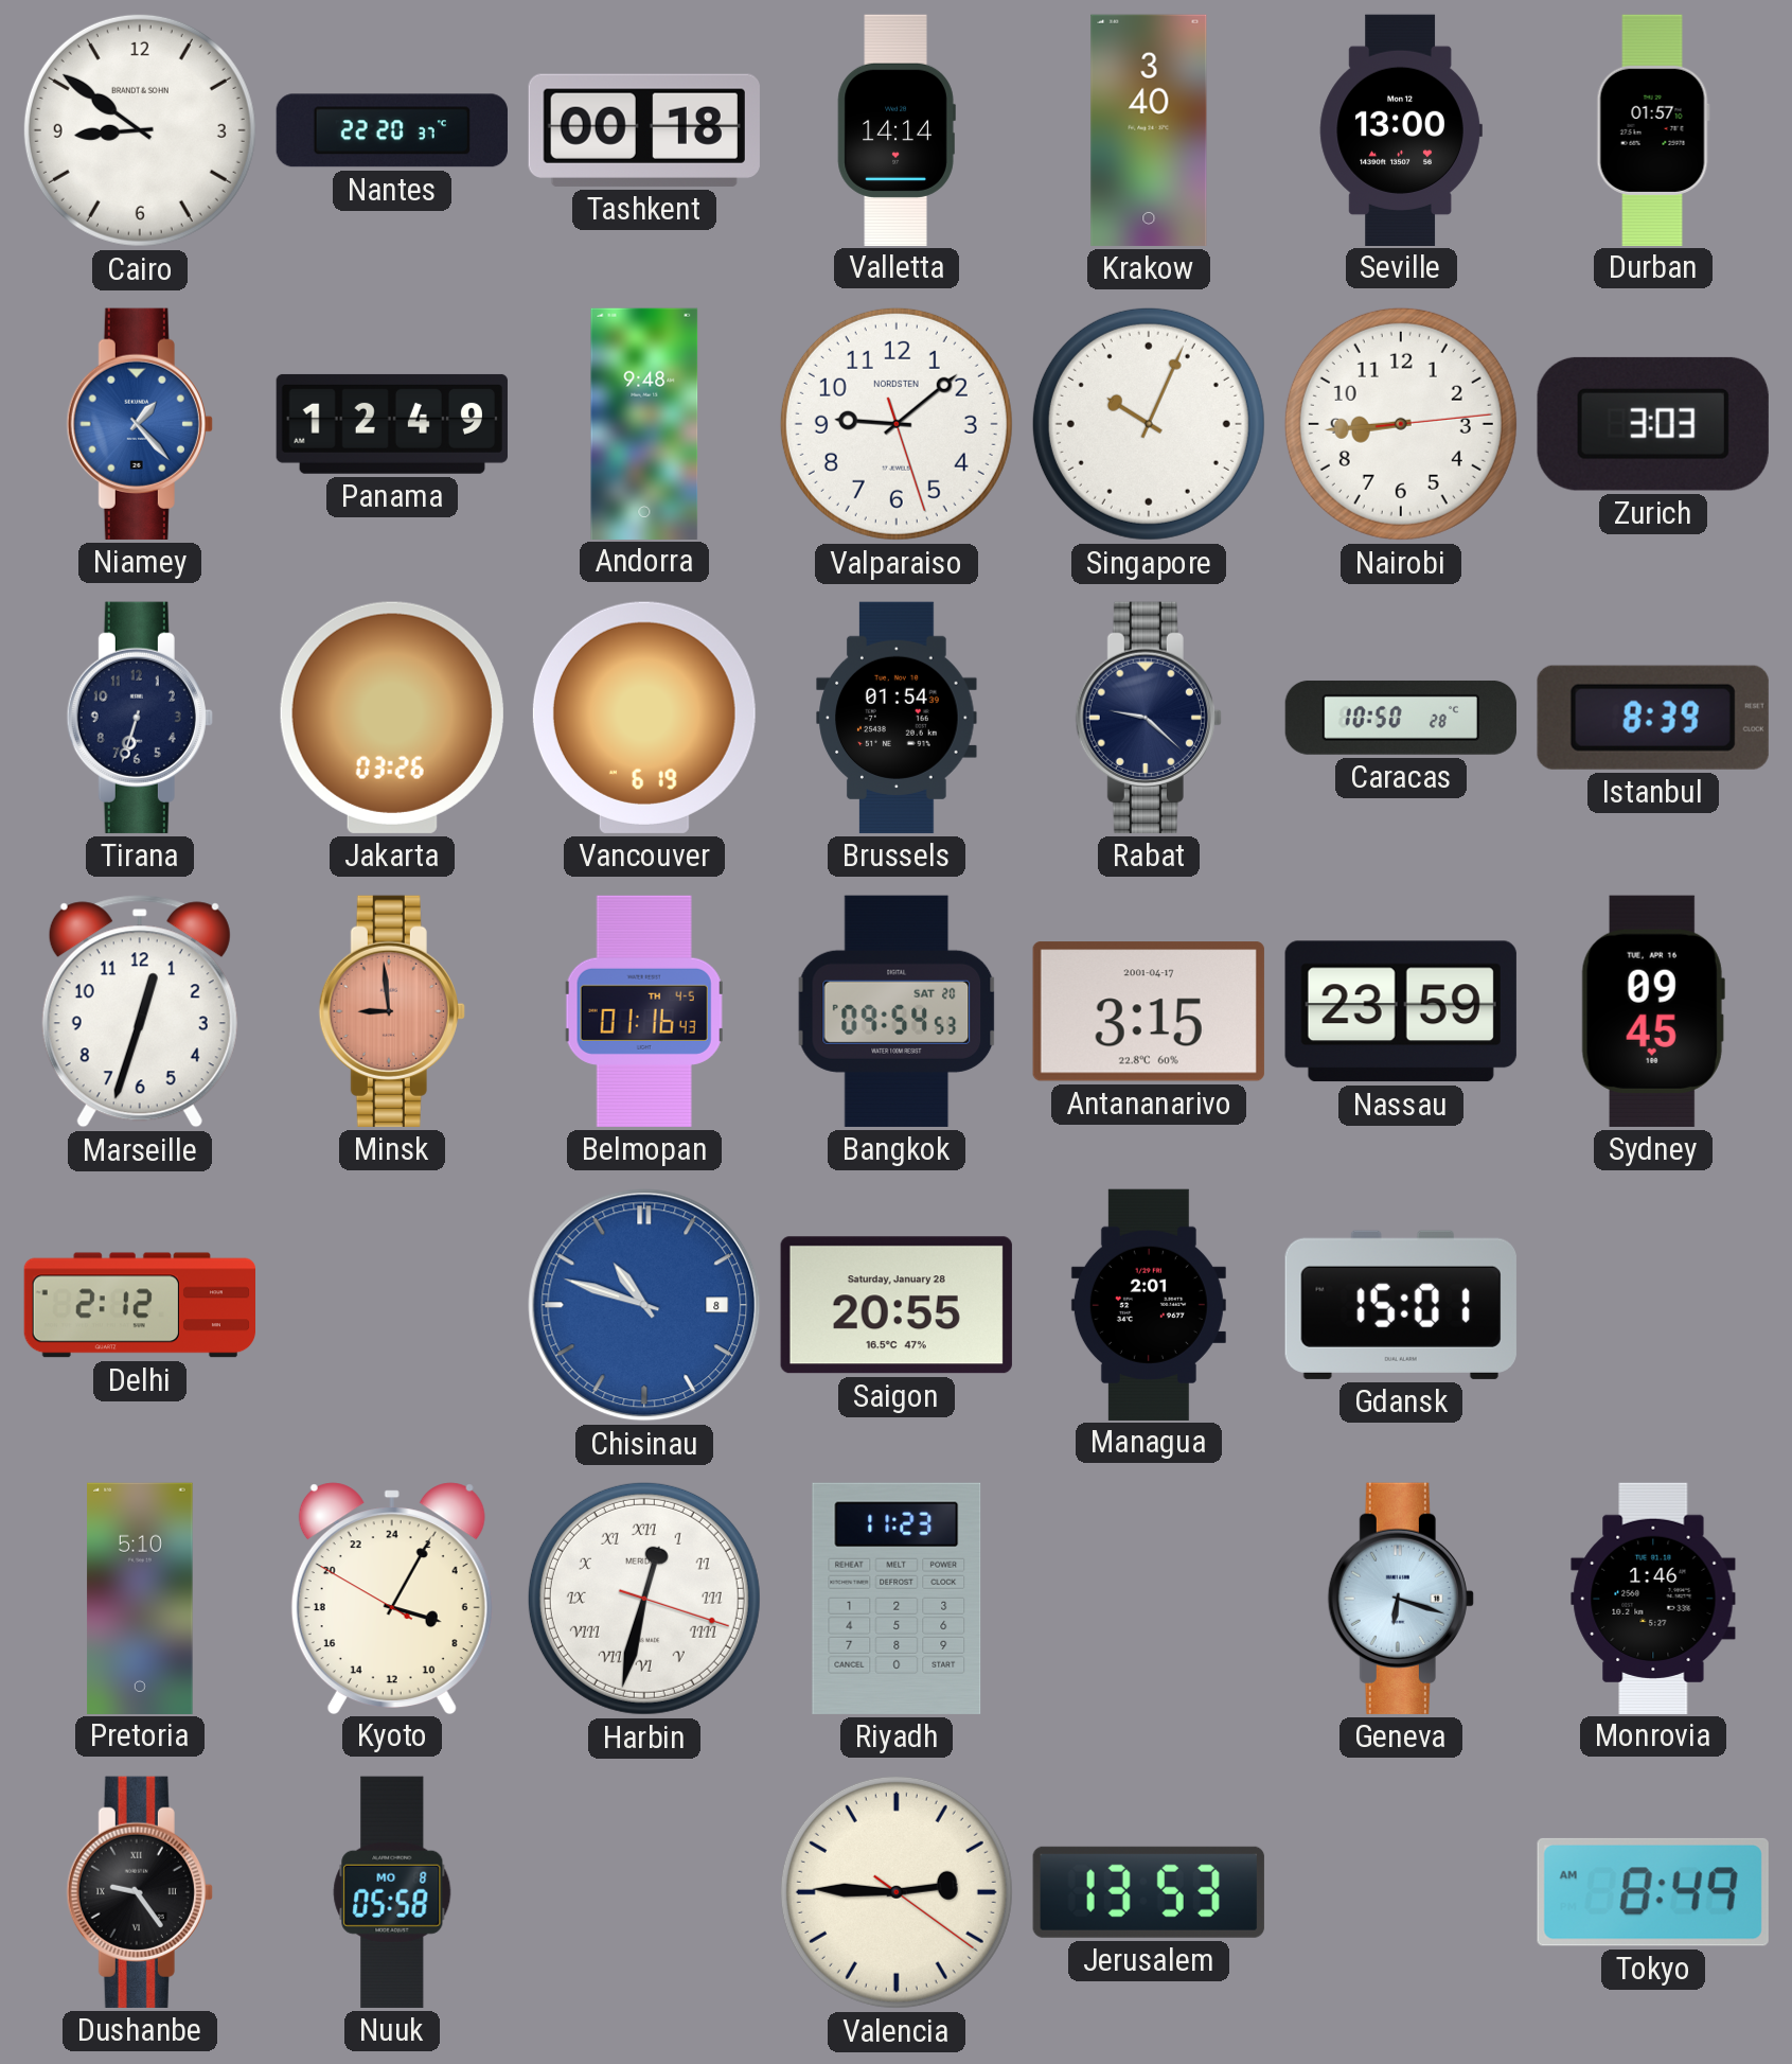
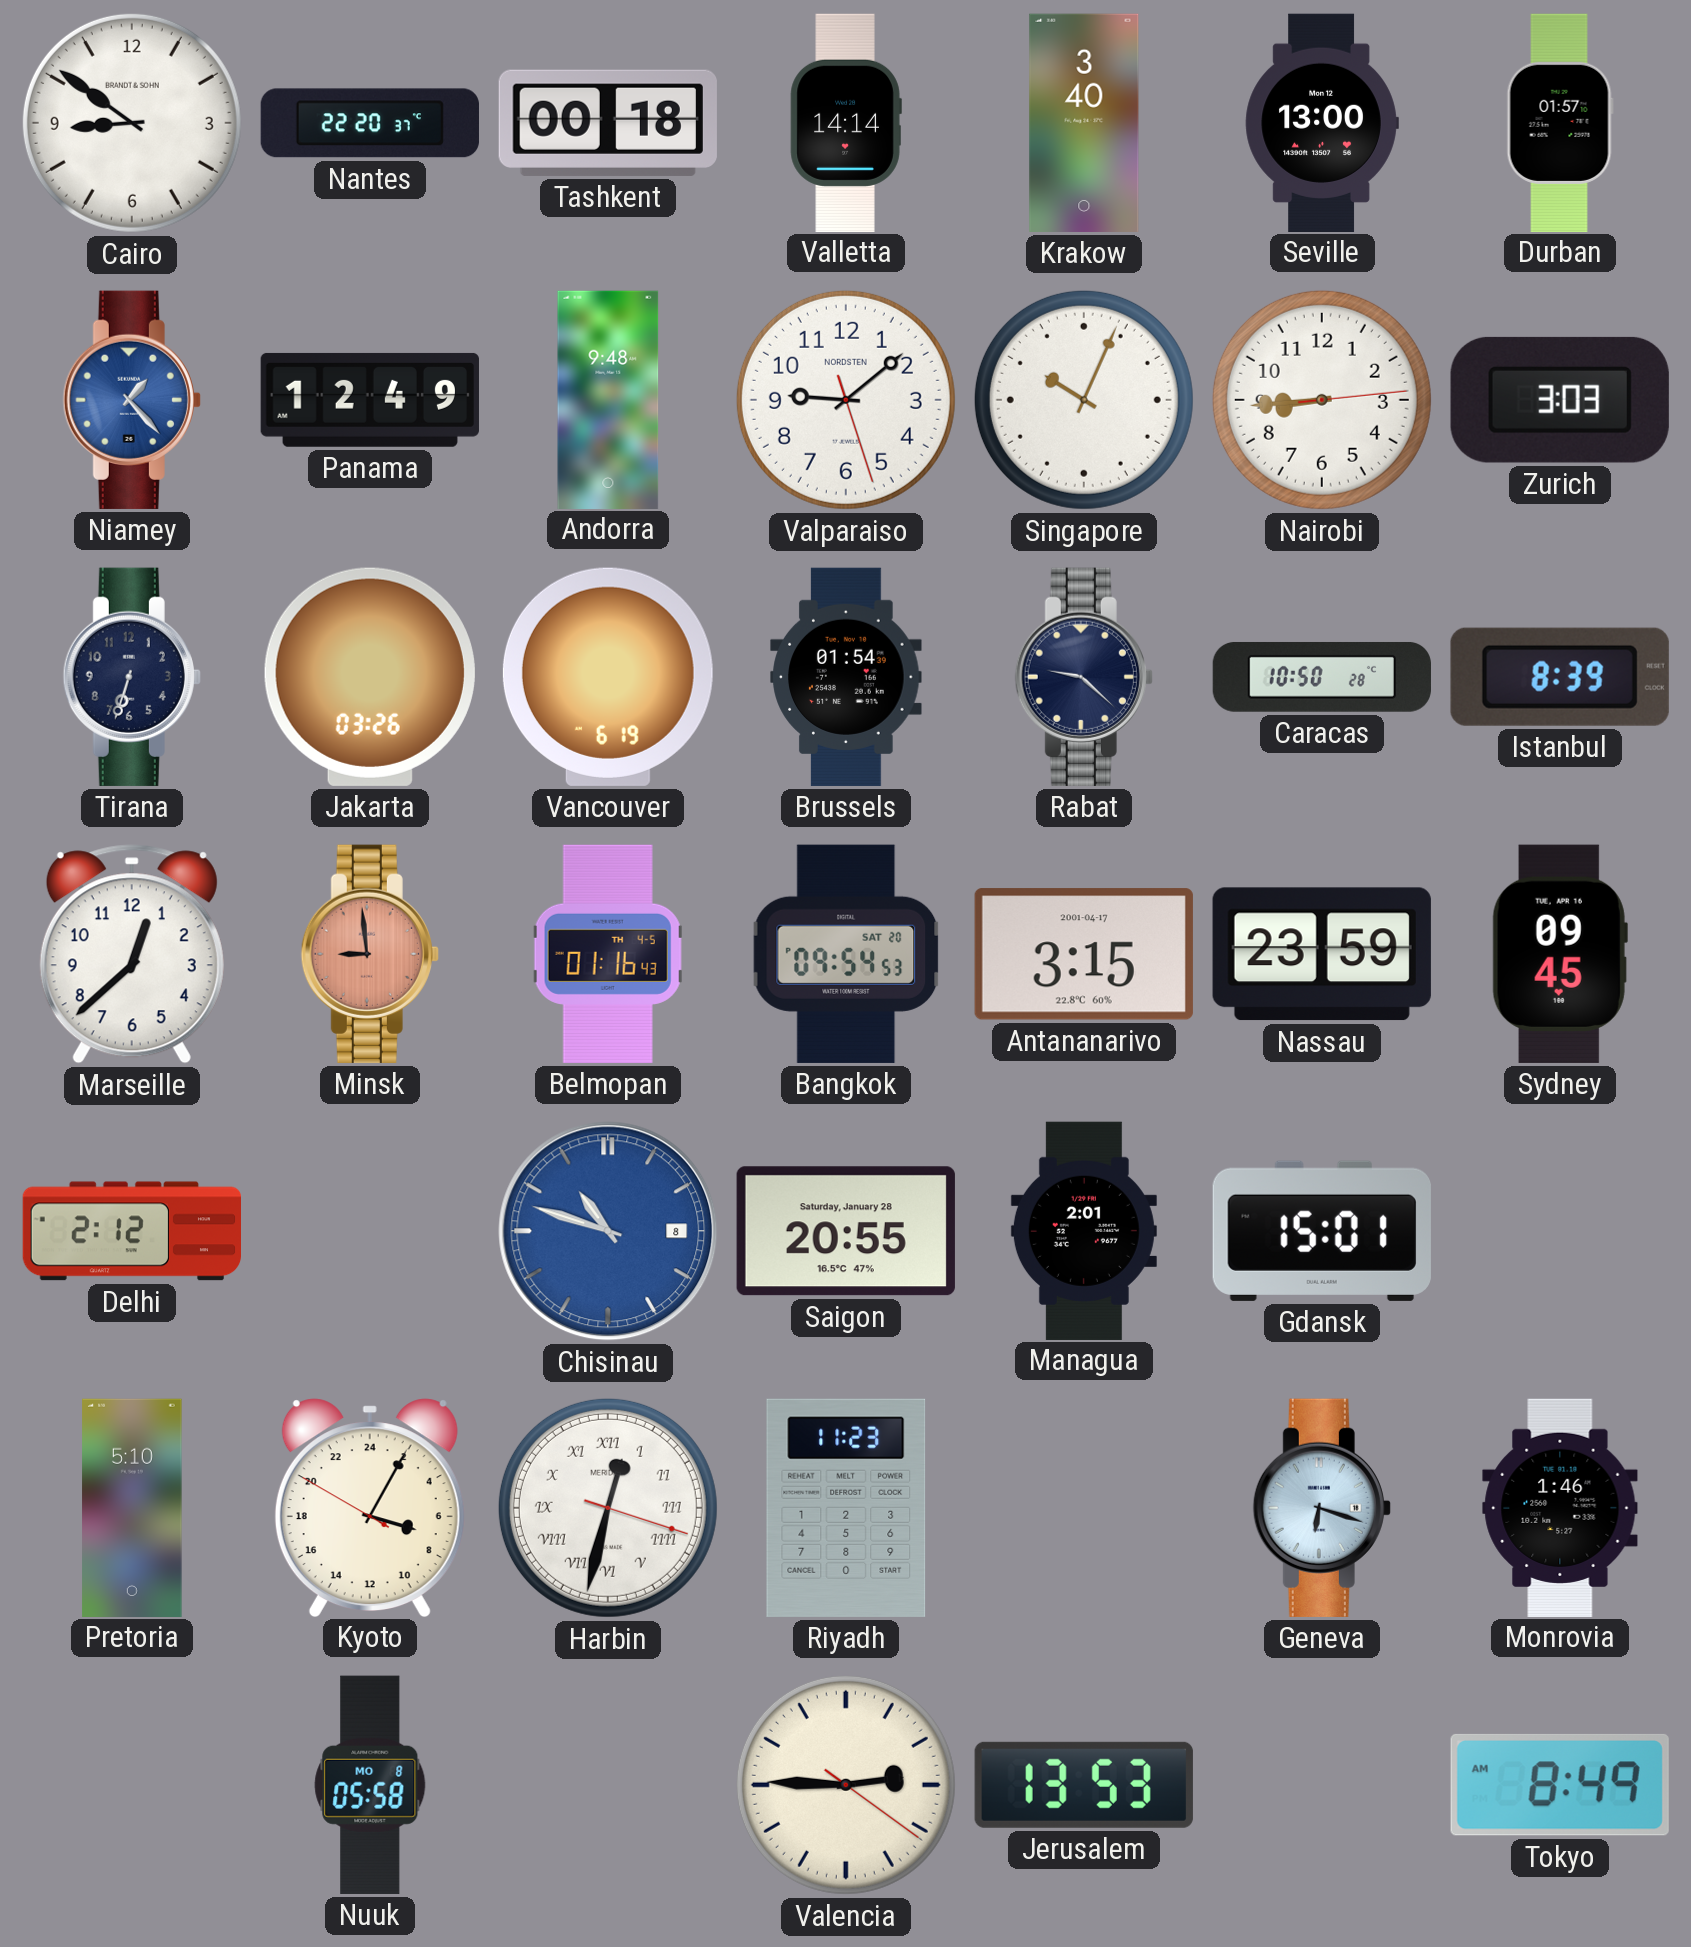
Marseille: 12:33 -> 12:38 (132, 954)
Dushanbe: 9:24 -> none (140, 1892)
